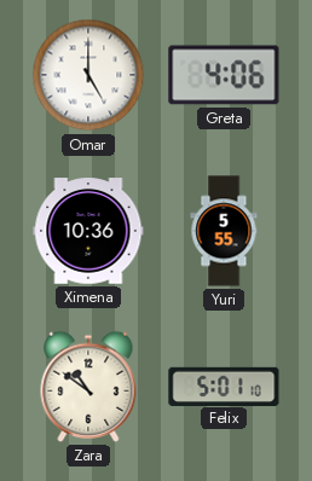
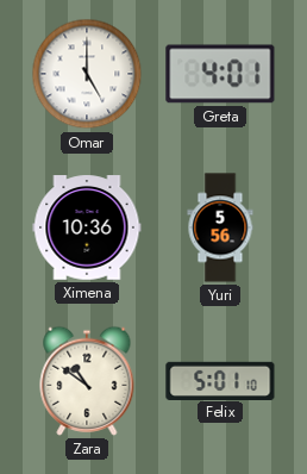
Greta: 4:06 -> 4:01 (220, 74)
Yuri: 5:55 -> 5:56 (220, 227)
